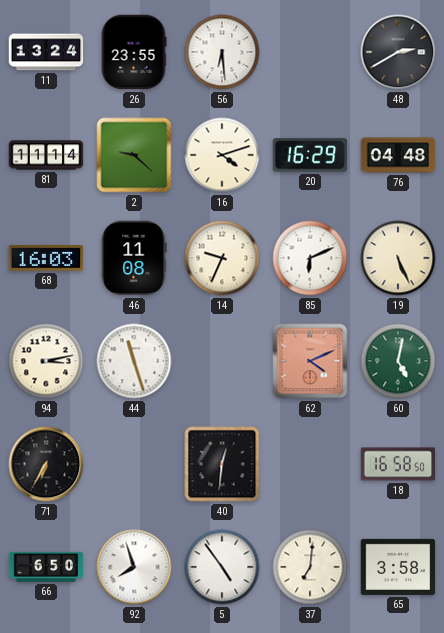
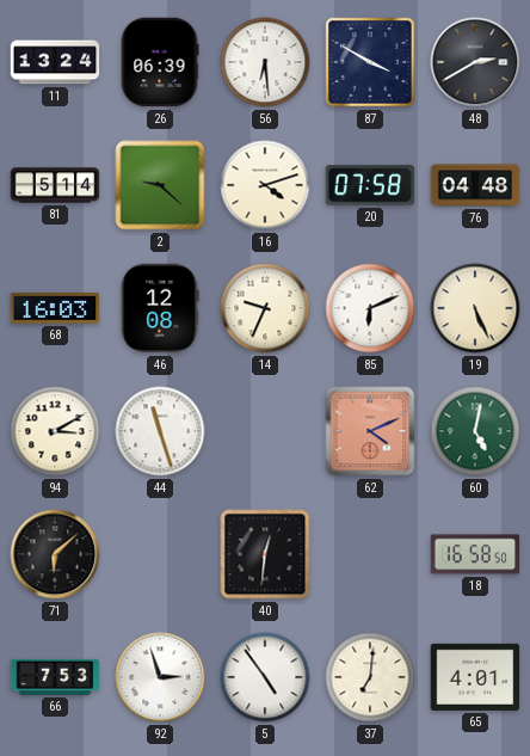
26: 23:55 -> 06:39 (160, 62)
87: none -> 3:50 (370, 62)
81: 11:14 -> 5:14 (55, 185)
20: 16:29 -> 07:58 (370, 185)
46: 11:08 -> 12:08 (160, 308)
94: 3:13 -> 3:10 (55, 431)
71: 6:35 -> 6:08 (55, 554)
66: 6:50 -> 7:53 (55, 677)
92: 7:57 -> 2:57 (160, 677)
65: 3:58 -> 4:01 (475, 677)
